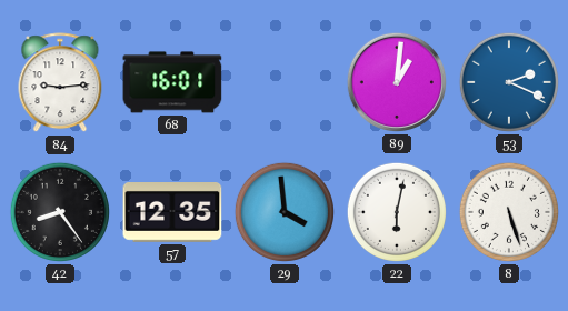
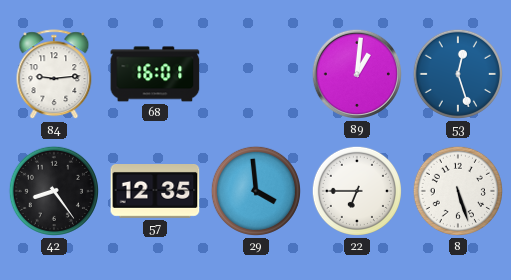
53: 2:19 -> 12:27 (458, 74)
22: 6:02 -> 6:45 (357, 191)
